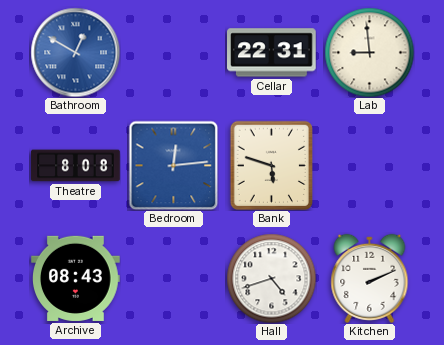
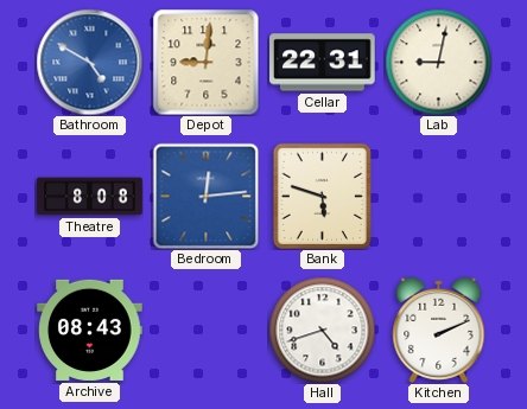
Bathroom: 12:50 -> 4:50 (89, 62)
Depot: none -> 9:01 (205, 62)
Lab: 8:59 -> 9:02 (438, 62)
